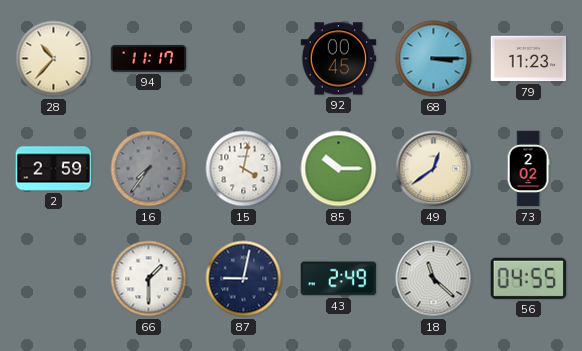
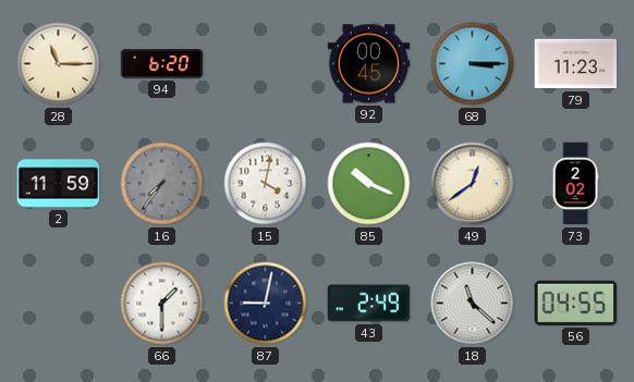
28: 10:37 -> 11:15 (59, 64)
94: 11:17 -> 6:20 (162, 64)
2: 2:59 -> 11:59 (59, 184)
85: 10:15 -> 10:19 (369, 184)
